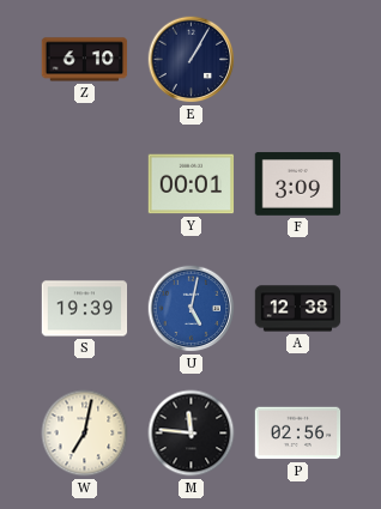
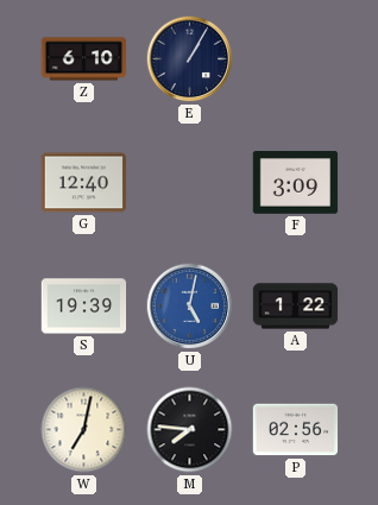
G: none -> 12:40 (84, 183)
Y: 00:01 -> none (192, 184)
A: 12:38 -> 1:22 (296, 307)
M: 11:46 -> 7:46 (190, 430)
